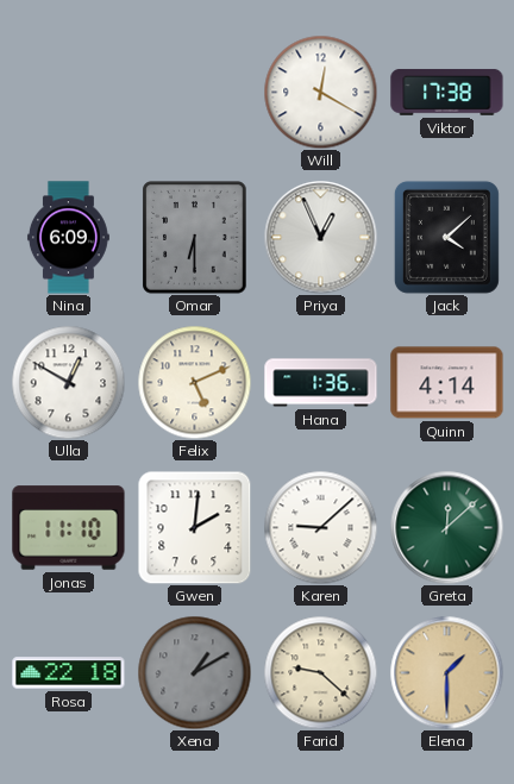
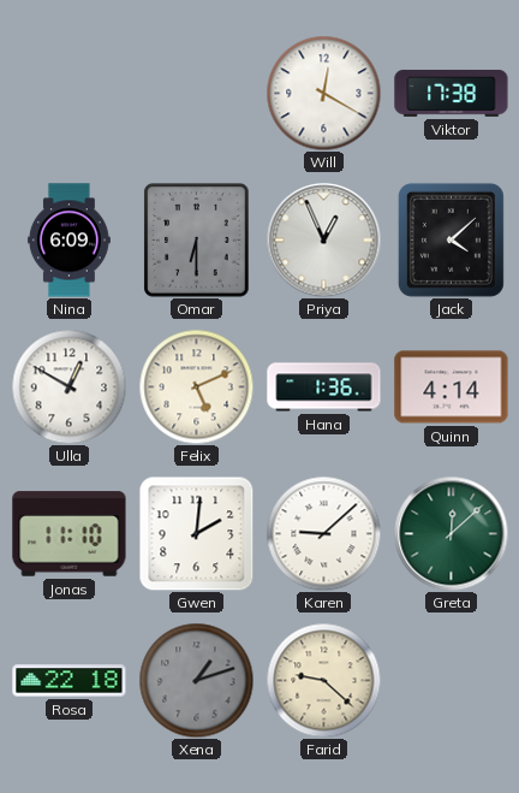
Xena: 1:10 -> 1:12 (196, 680)
Elena: 1:30 -> none (446, 672)
